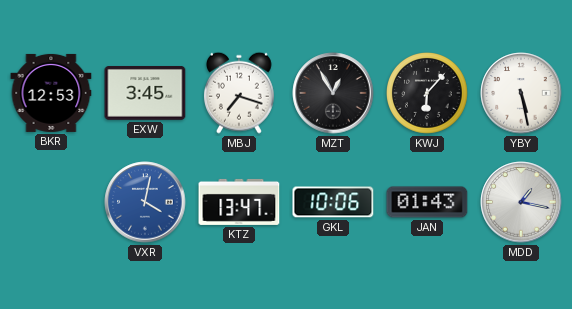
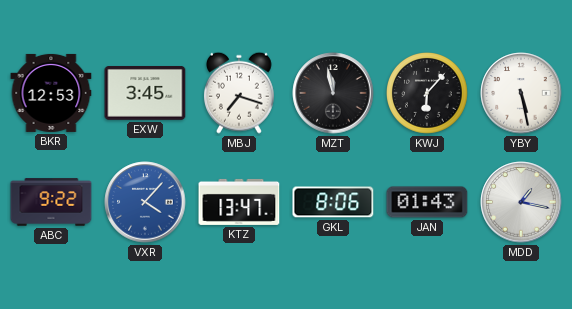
MZT: 12:55 -> 11:58 (333, 93)
ABC: none -> 9:22 (51, 202)
VXR: 4:02 -> 4:07 (145, 202)
GKL: 10:06 -> 8:06 (333, 202)
